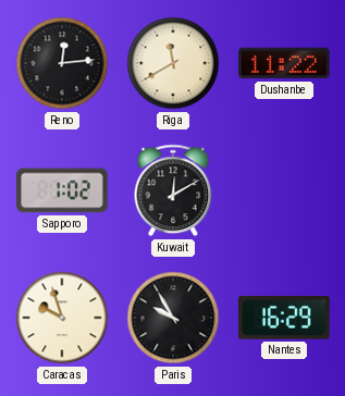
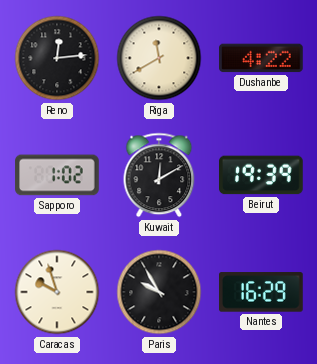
Dushanbe: 11:22 -> 4:22 (262, 58)
Beirut: none -> 19:39 (261, 175)
